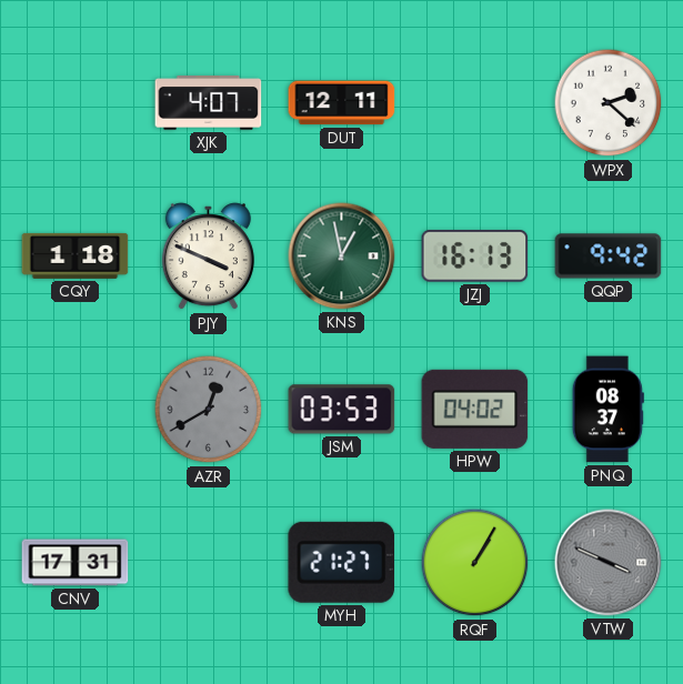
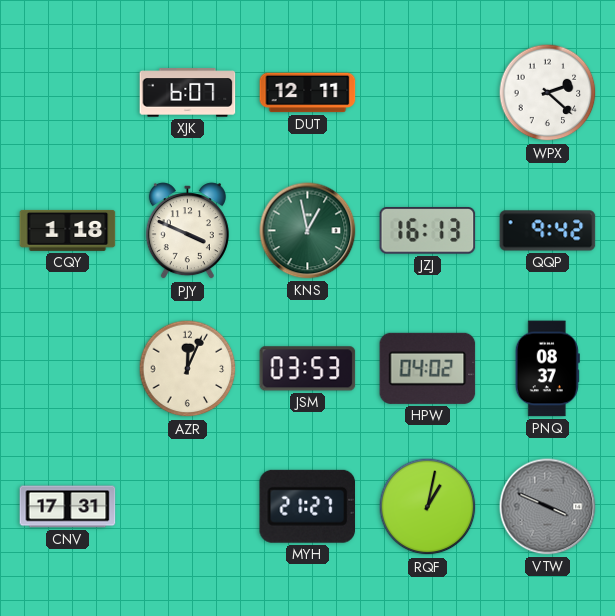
XJK: 4:07 -> 6:07 (188, 93)
AZR: 12:40 -> 12:04 (188, 369)
AZR dial: grey -> cream (188, 369)
RQF: 1:05 -> 1:02 (428, 507)
